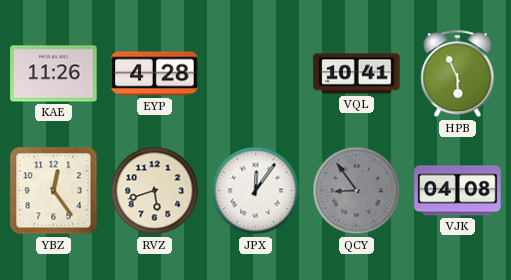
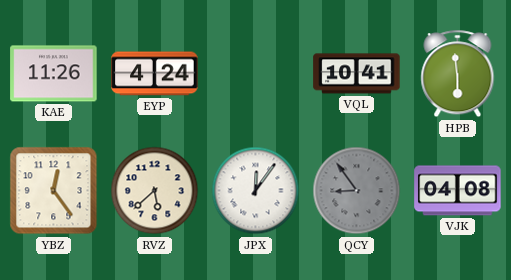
EYP: 4:28 -> 4:24 (155, 74)
HPB: 5:56 -> 5:59 (458, 74)
RVZ: 5:42 -> 5:38 (155, 191)
